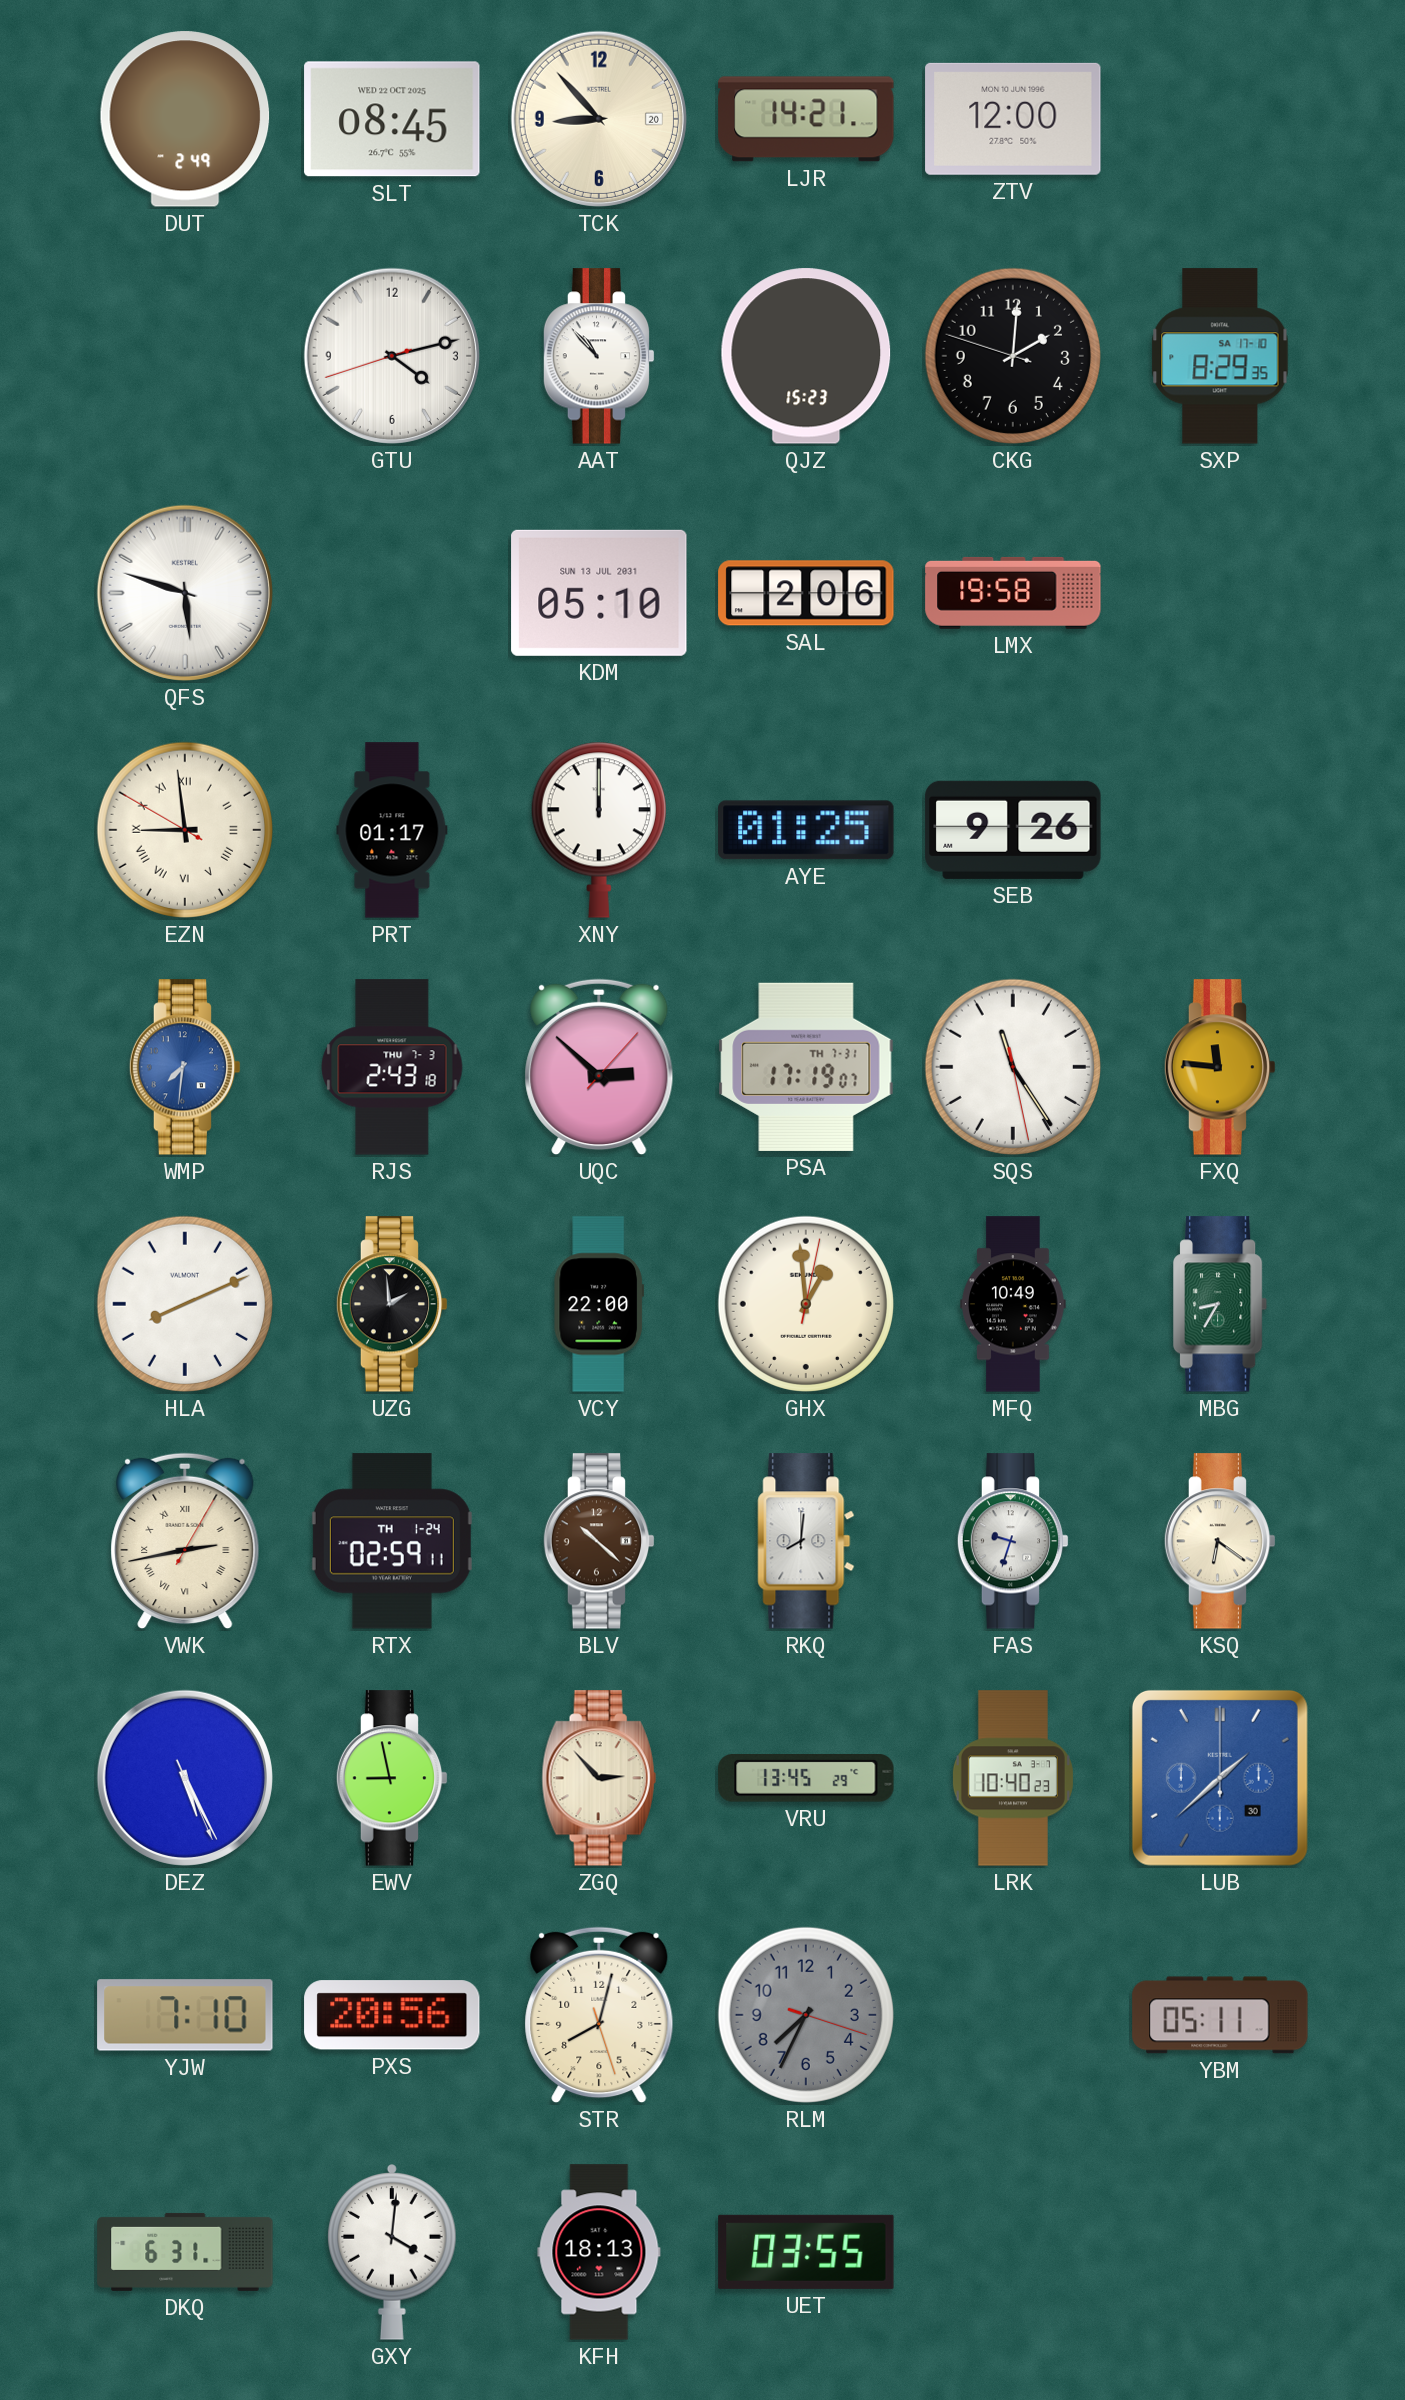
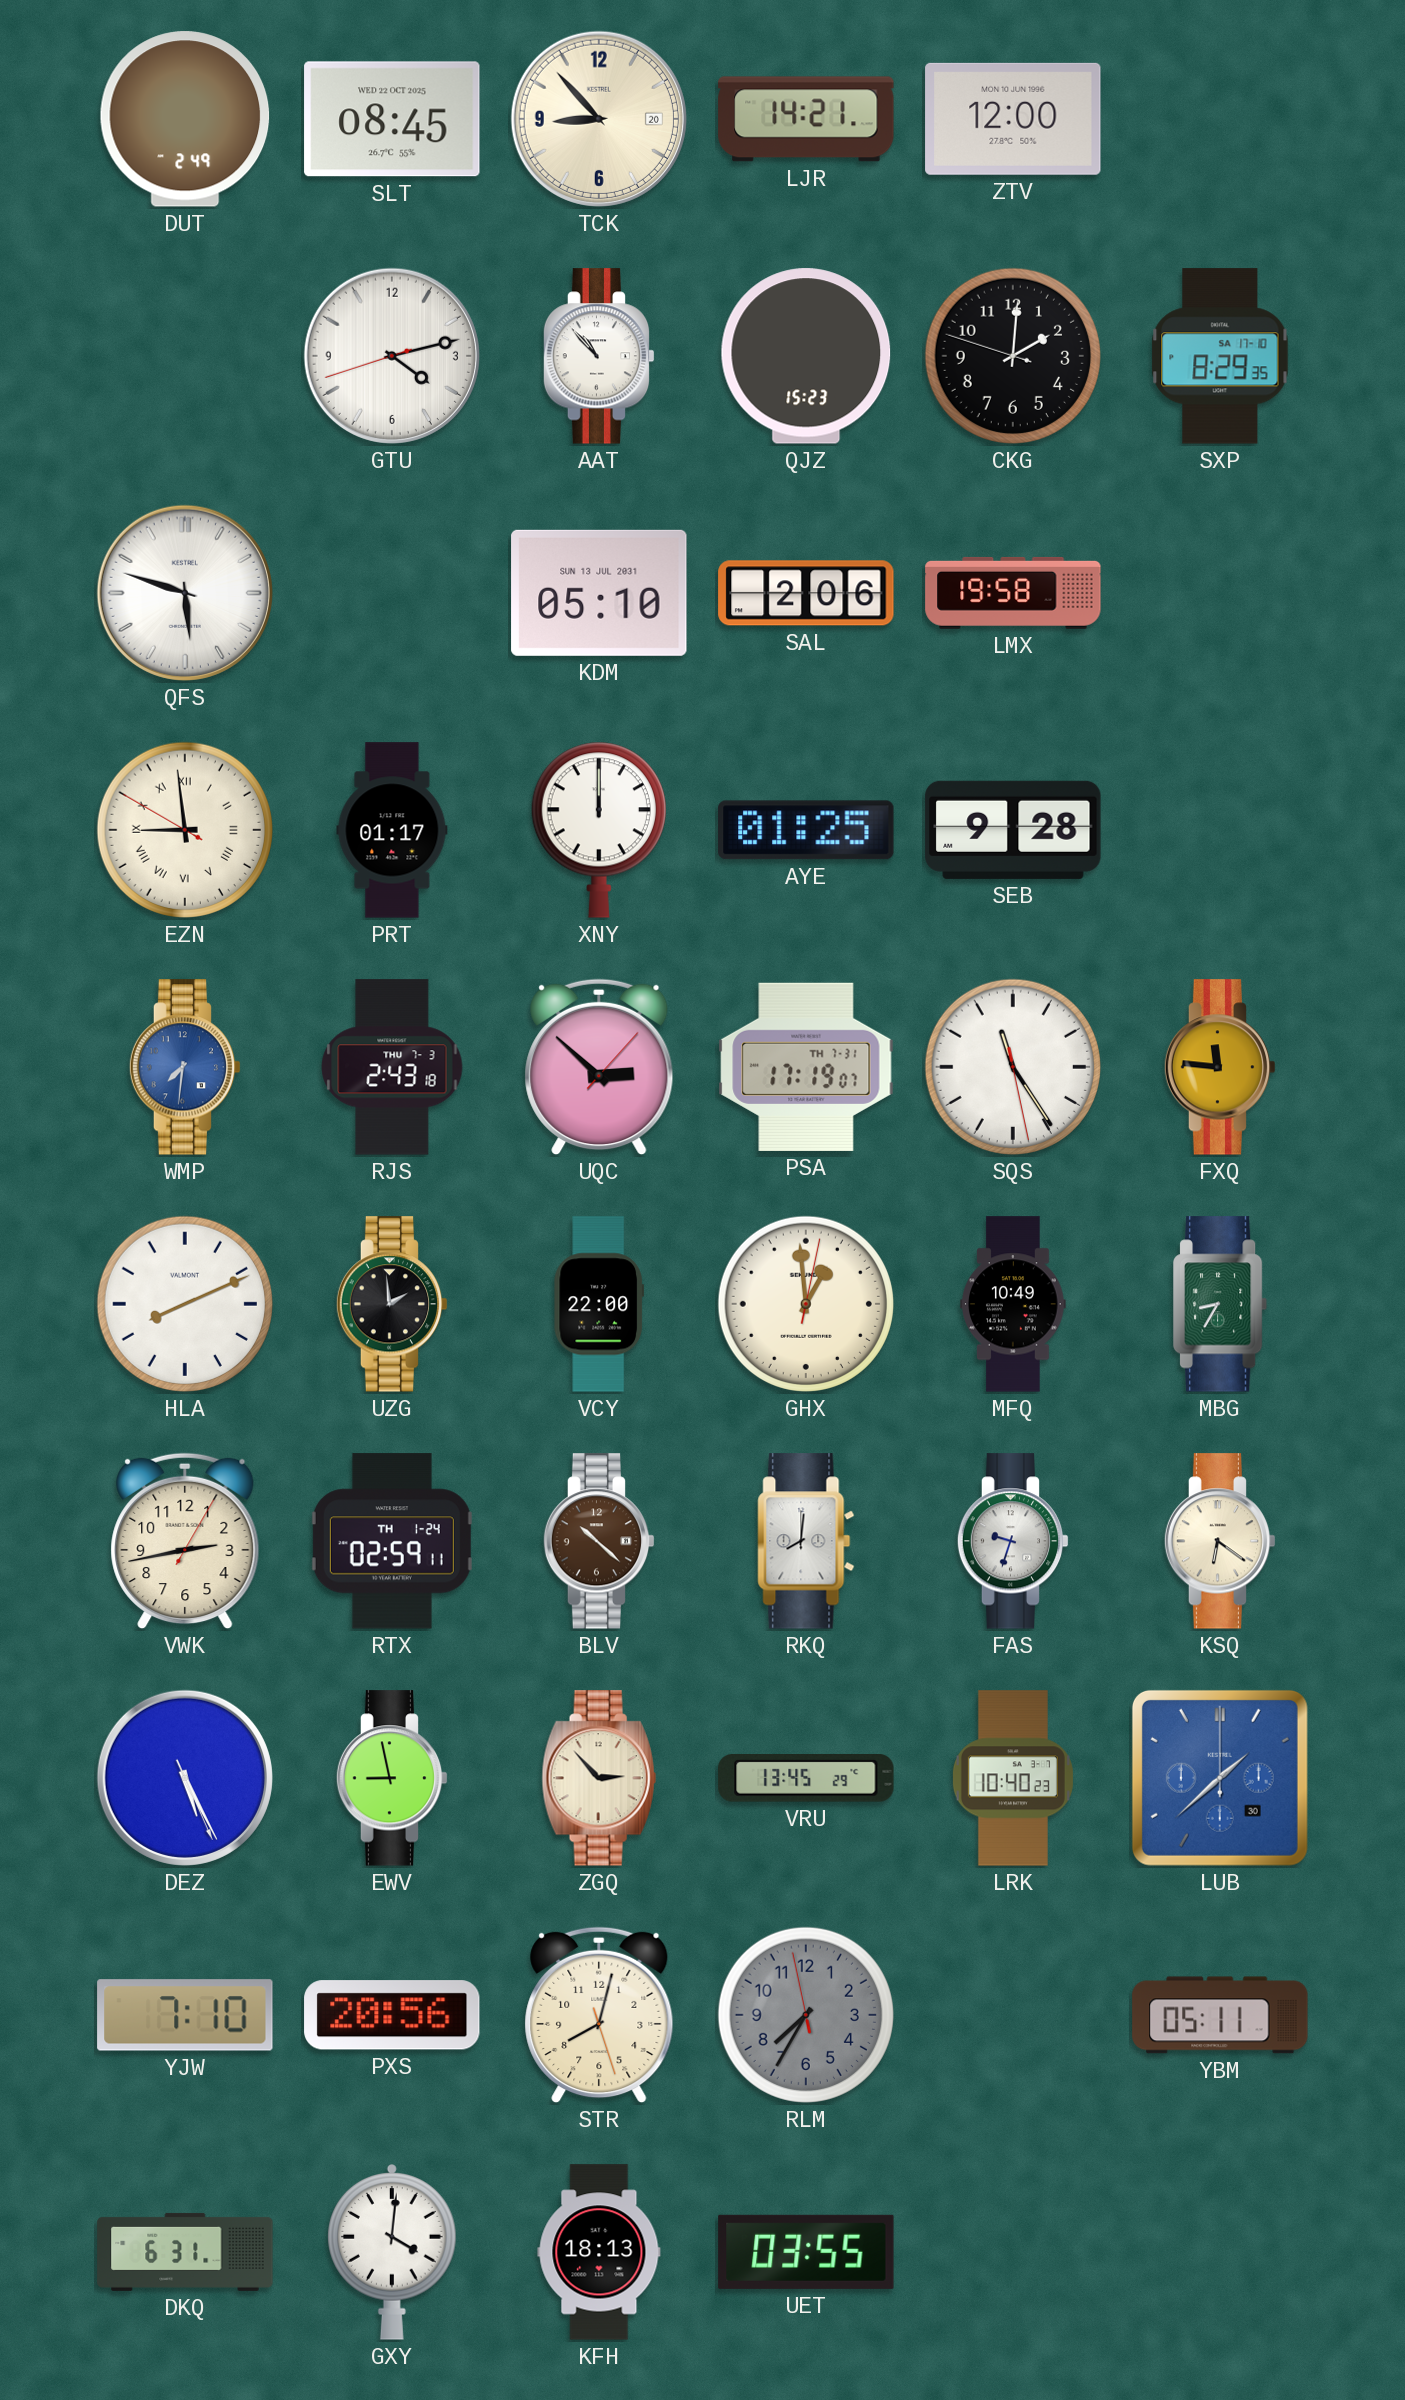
SEB: 9:26 -> 9:28 (1013, 830)
VWK numerals: Roman -> Arabic (185, 1541)
RLM: 7:34:18 -> 7:34:58 (806, 2015)
